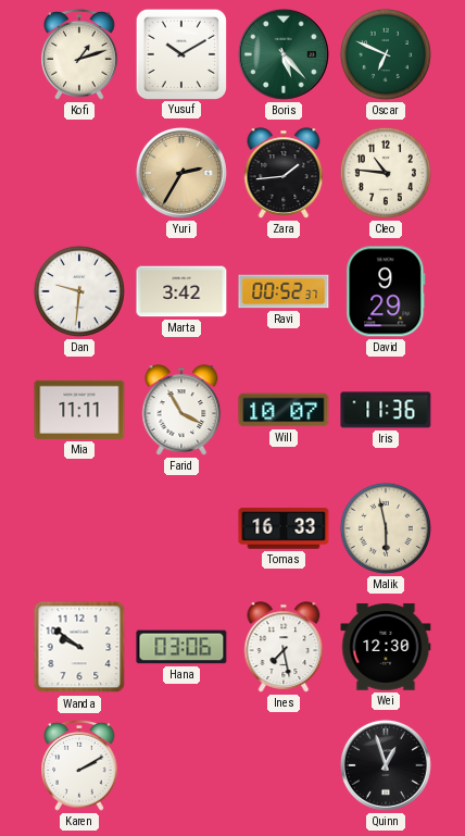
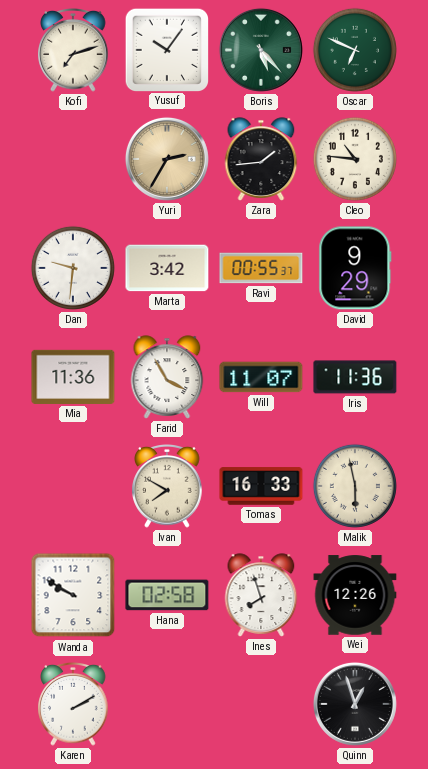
Kofi: 1:12 -> 7:12 (73, 51)
Yusuf: 10:10 -> 10:06 (166, 49)
Ravi: 00:52 -> 00:55 (261, 268)
Mia: 11:11 -> 11:36 (73, 377)
Will: 10:07 -> 11:07 (261, 377)
Ivan: none -> 7:50 (167, 487)
Wanda: 9:51 -> 9:50 (73, 595)
Hana: 03:06 -> 02:58 (167, 595)
Ines: 7:28 -> 7:57 (261, 595)
Wei: 12:30 -> 12:26 (355, 595)
